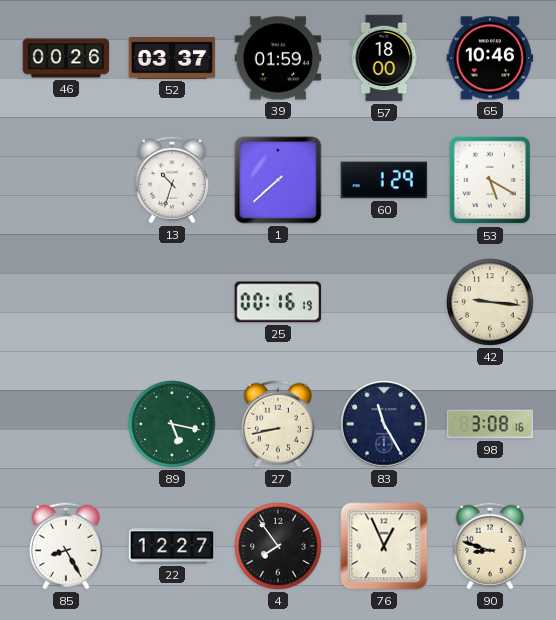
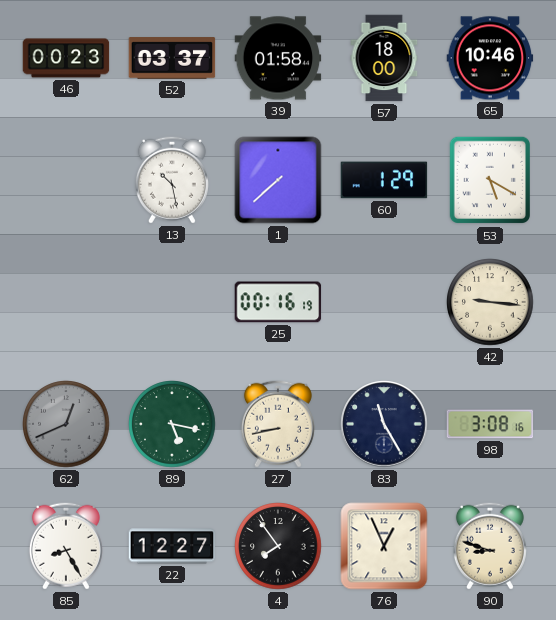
46: 00:26 -> 00:23 (66, 58)
39: 01:59 -> 01:58 (278, 58)
13: 10:33 -> 10:28 (172, 180)
62: none -> 12:41 (66, 424)
